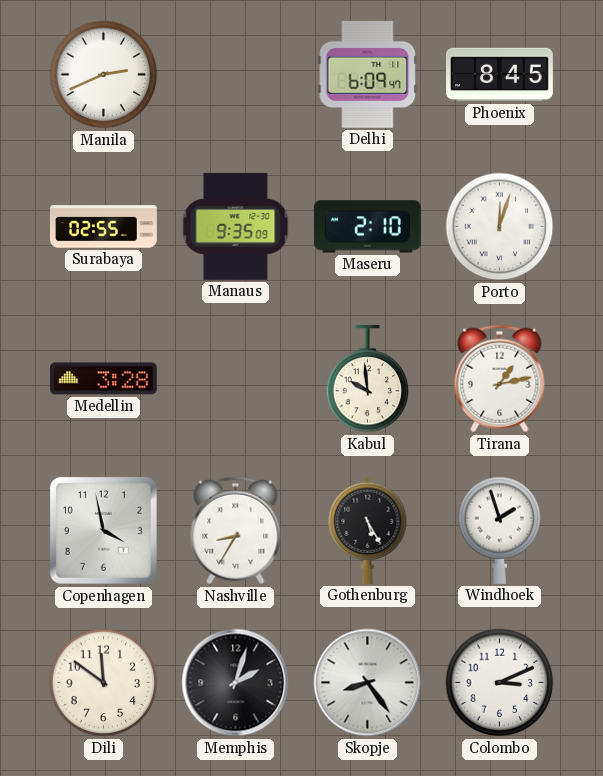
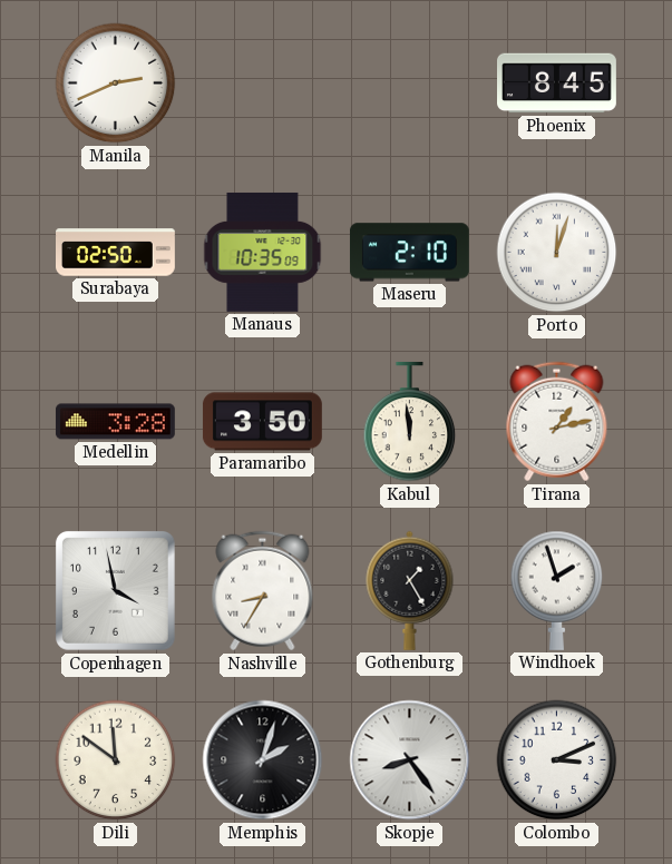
Delhi: 6:09 -> none (368, 74)
Surabaya: 02:55 -> 02:50 (116, 253)
Manaus: 9:35 -> 10:35 (263, 252)
Paramaribo: none -> 3:50 (262, 422)
Kabul: 9:59 -> 11:59 (410, 422)
Gothenburg: 5:25 -> 1:25 (410, 590)
